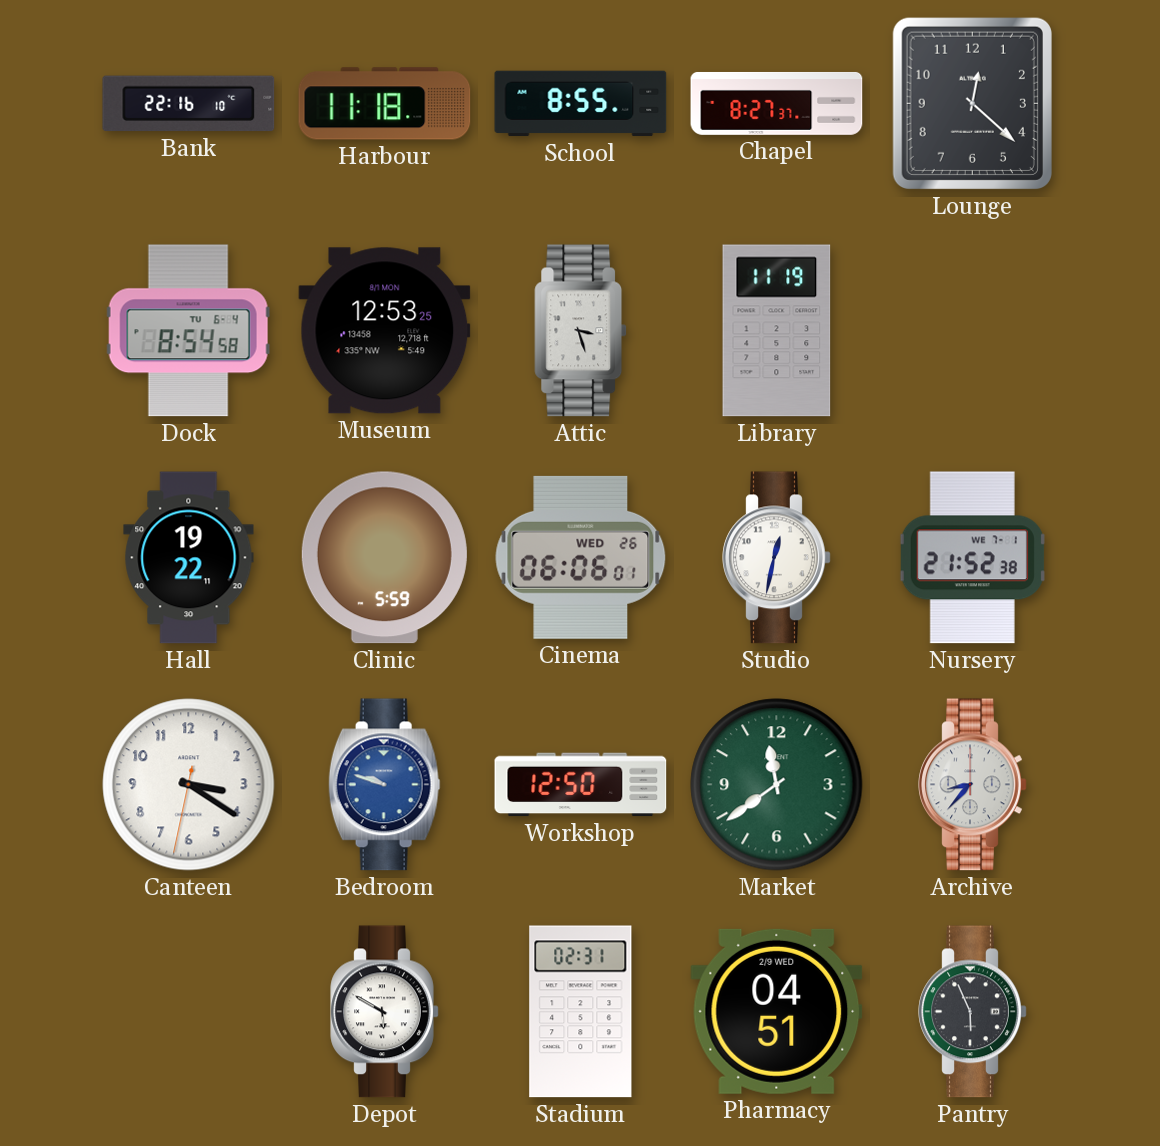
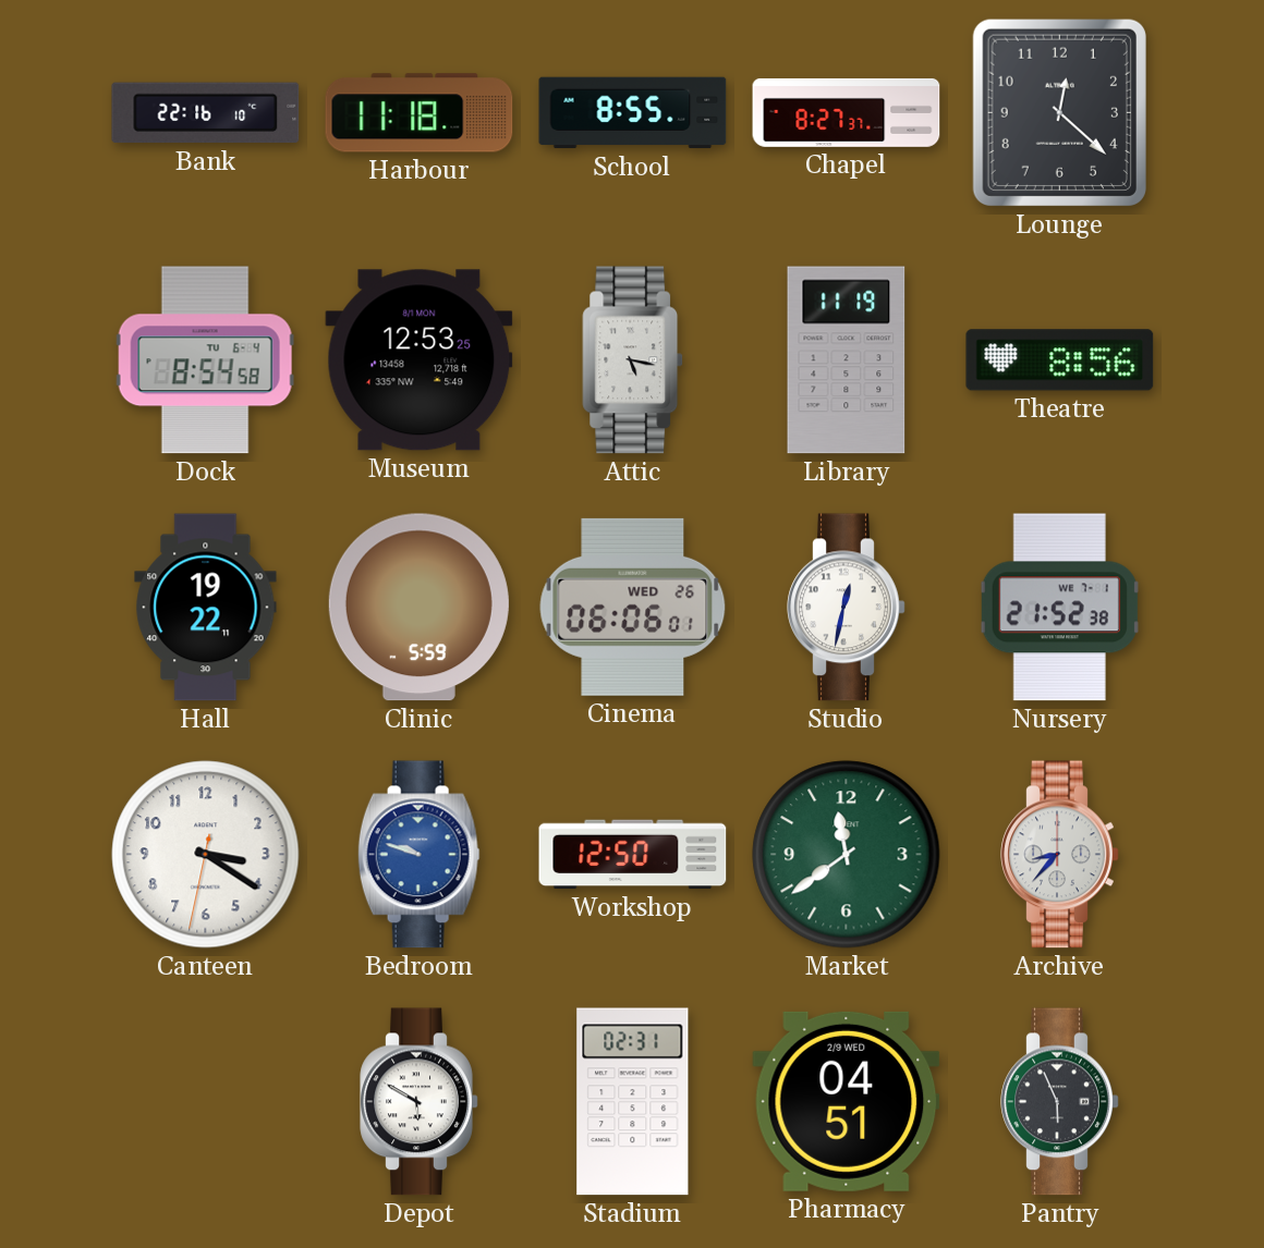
Attic: 3:27 -> 5:17 (633, 360)
Theatre: none -> 8:56 (1060, 360)
